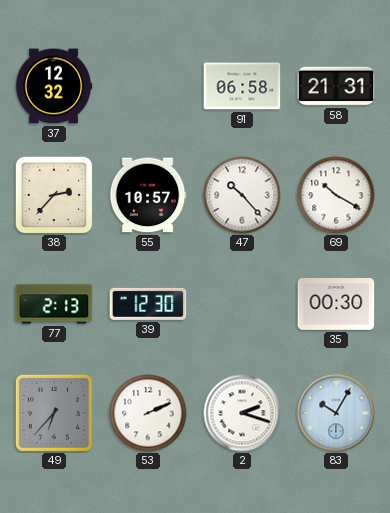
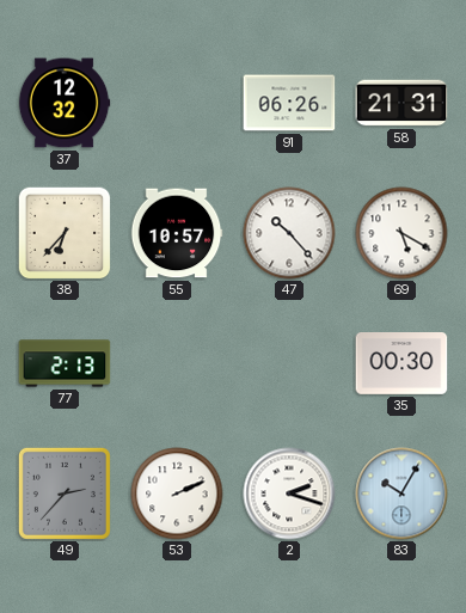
91: 06:58 -> 06:26 (289, 103)
38: 2:37 -> 6:37 (65, 233)
69: 10:20 -> 5:20 (401, 233)
39: 12:30 -> none (148, 304)
49: 6:37 -> 2:37 (65, 494)
